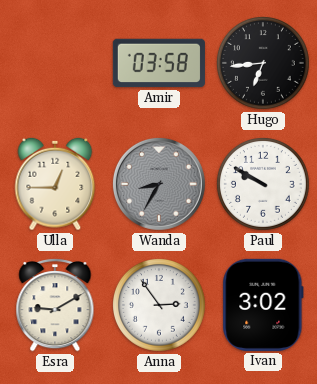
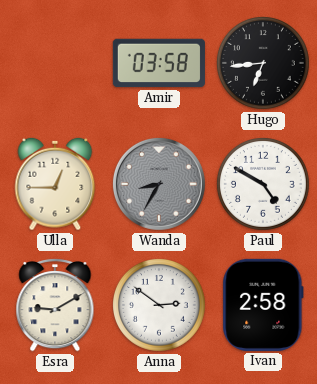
Paul: 9:50 -> 4:50 (264, 185)
Anna: 2:54 -> 2:51 (160, 306)
Ivan: 3:02 -> 2:58 (263, 305)
